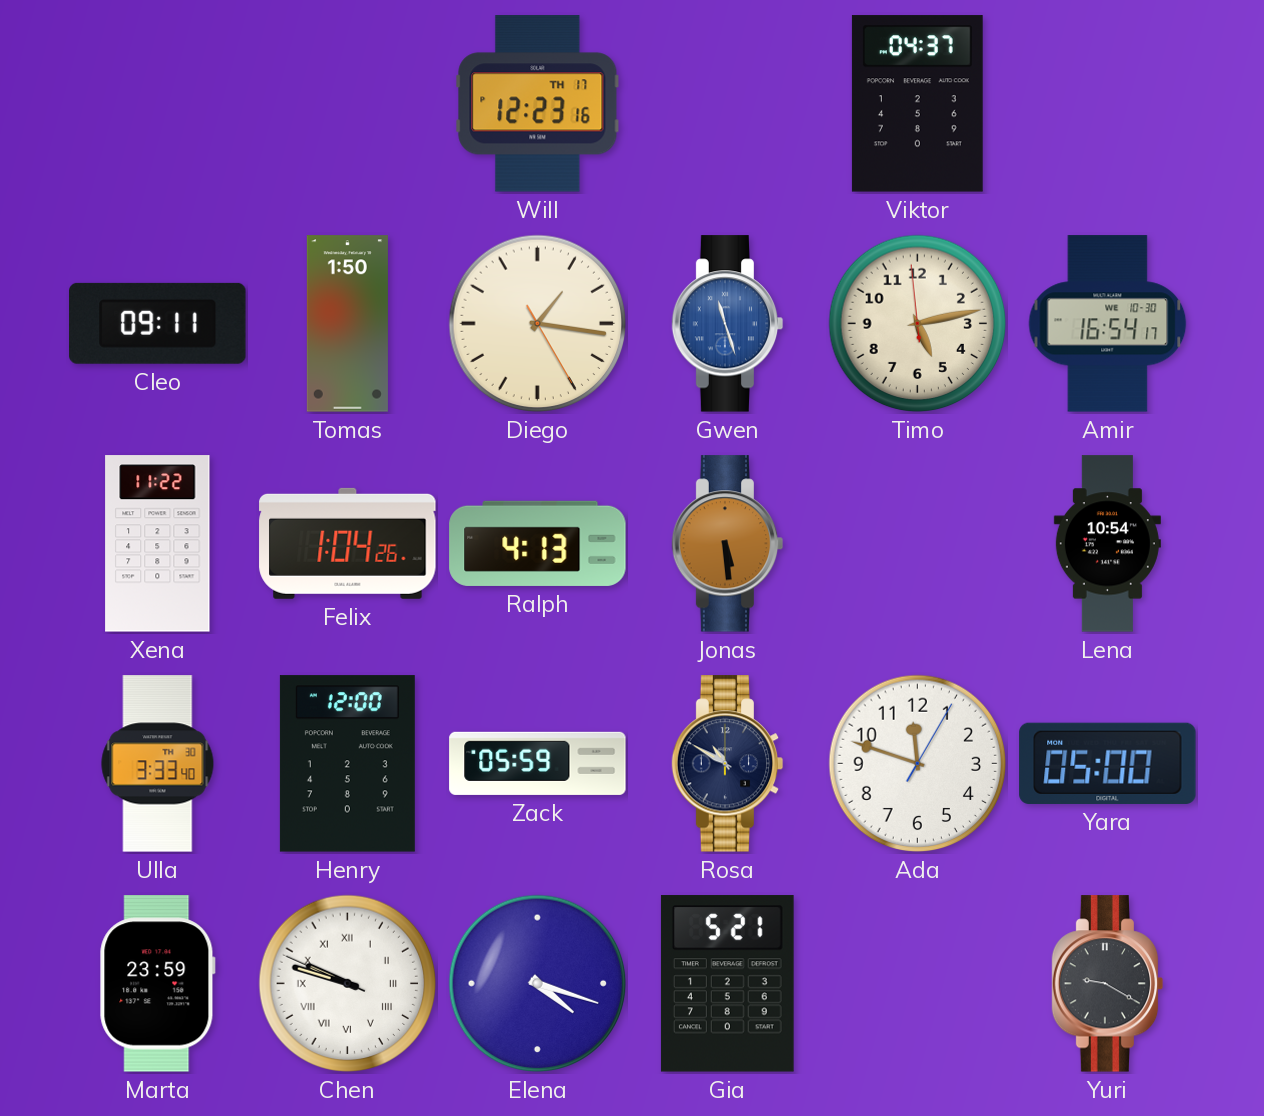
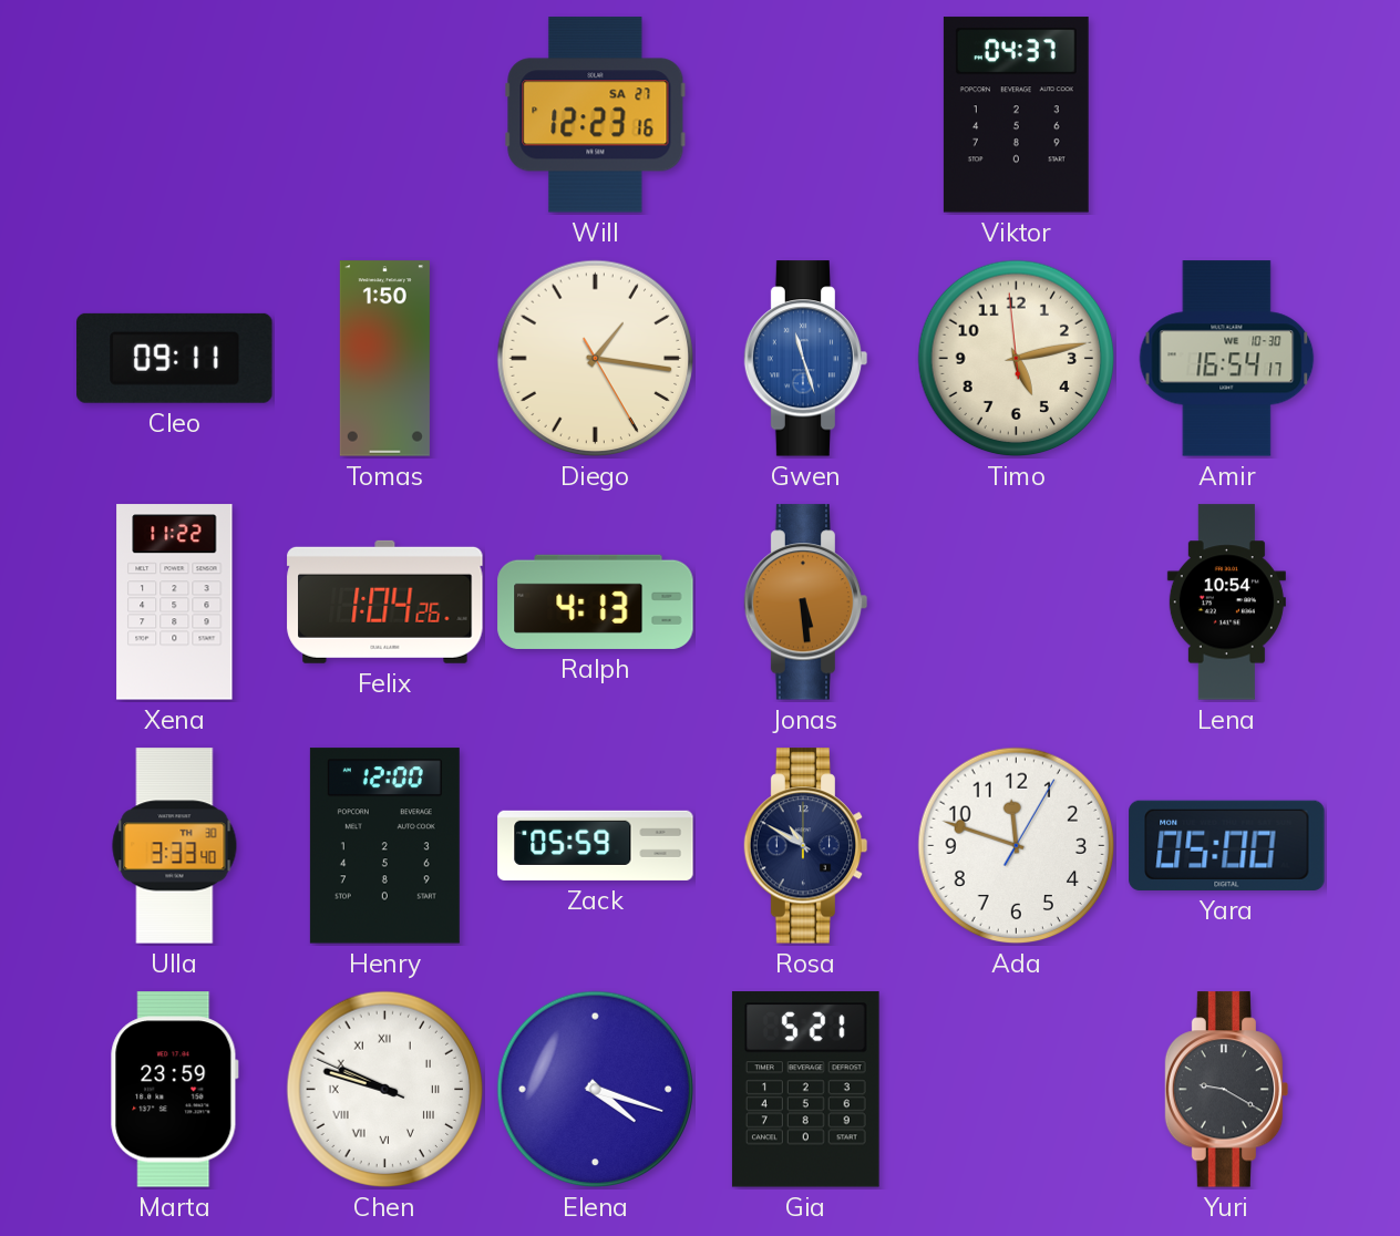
Will date: TH 17 -> SA 27 (596, 115)
